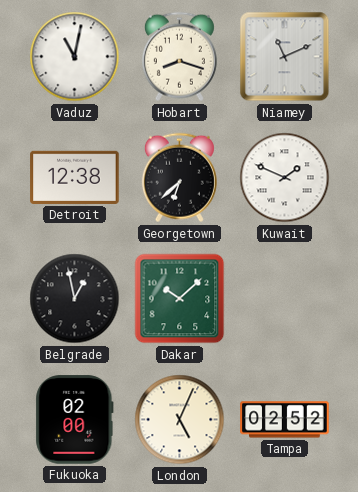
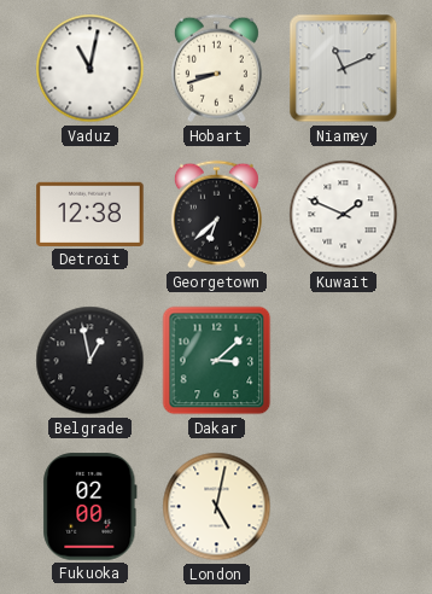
Hobart: 8:18 -> 8:42 (216, 69)
Dakar: 10:08 -> 3:08 (217, 361)
London: 5:04 -> 5:02 (217, 507)
Tampa: 02:52 -> none (285, 420)
